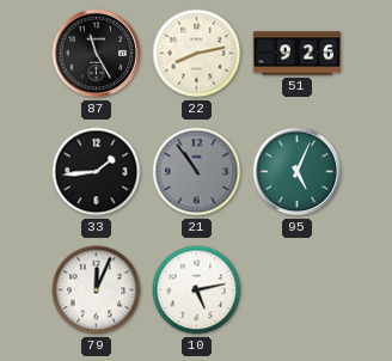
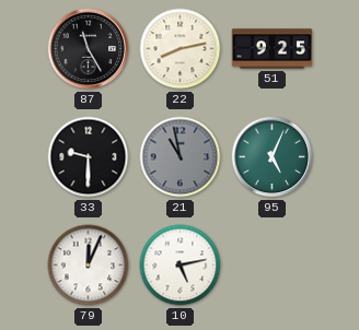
51: 9:26 -> 9:25 (271, 49)
33: 1:44 -> 9:30 (89, 157)
21: 10:54 -> 10:58 (181, 157)
